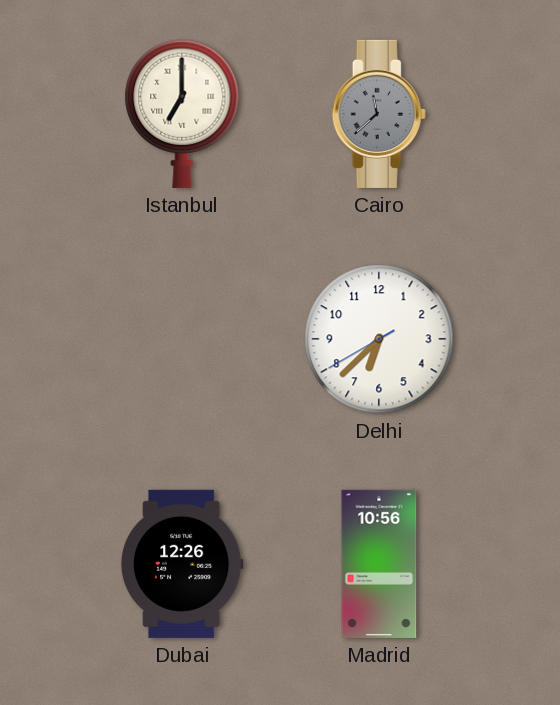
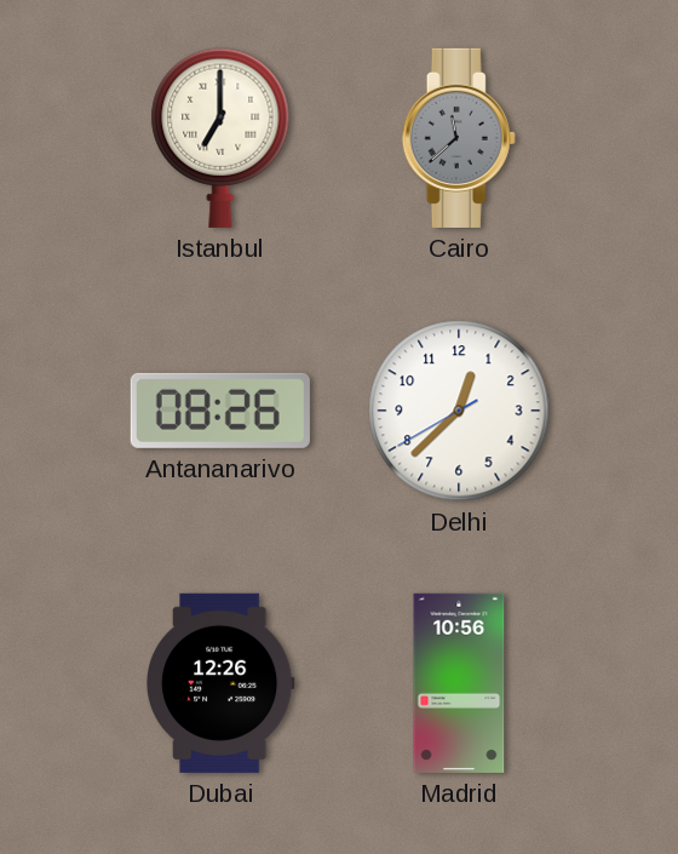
Antananarivo: none -> 08:26 (220, 411)
Delhi: 6:37 -> 12:37 (459, 411)
